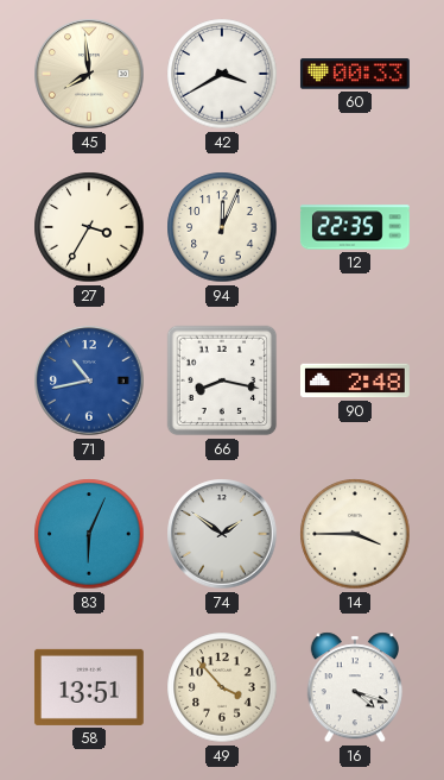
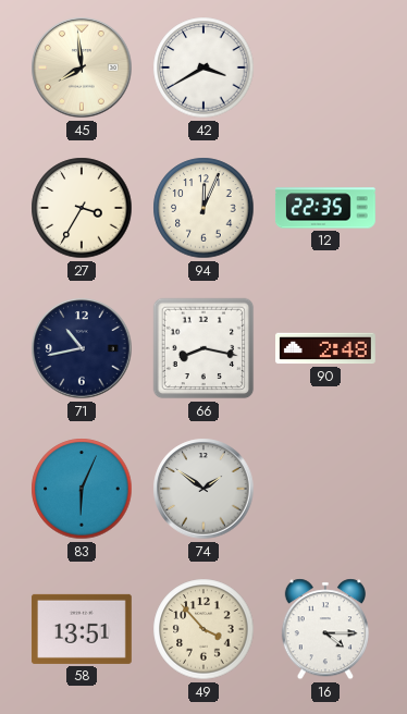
60: 00:33 -> none (355, 74)
71 dial: blue -> navy (82, 348)
14: 3:45 -> none (355, 534)
16: 4:18 -> 4:15 (325, 629)
